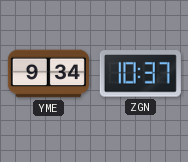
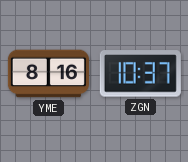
YME: 9:34 -> 8:16 (48, 74)
